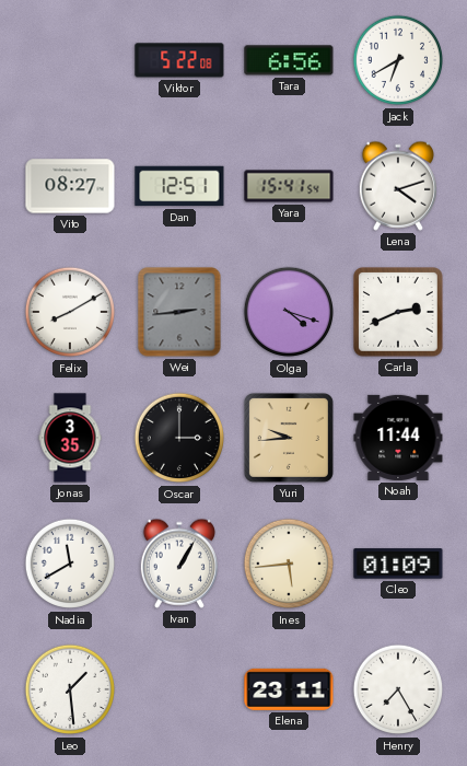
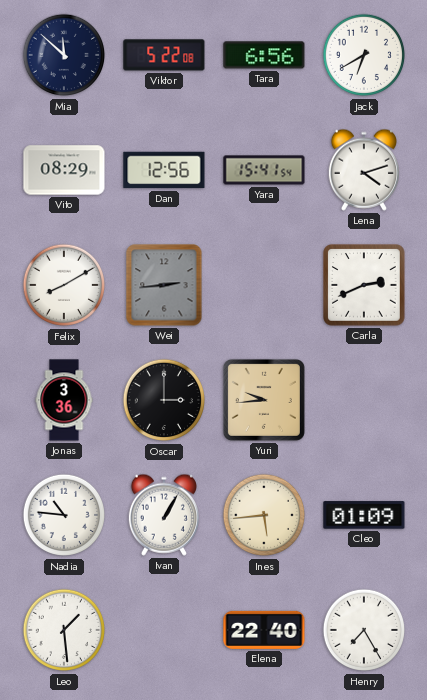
Mia: none -> 11:52 (64, 55)
Vito: 08:27 -> 08:29 (64, 170)
Dan: 12:51 -> 12:56 (164, 170)
Olga: 4:18 -> none (289, 312)
Jonas: 3:35 -> 3:36 (64, 400)
Noah: 11:44 -> none (398, 438)
Nadia: 11:40 -> 10:46 (64, 515)
Elena: 23:11 -> 22:40 (264, 630)
